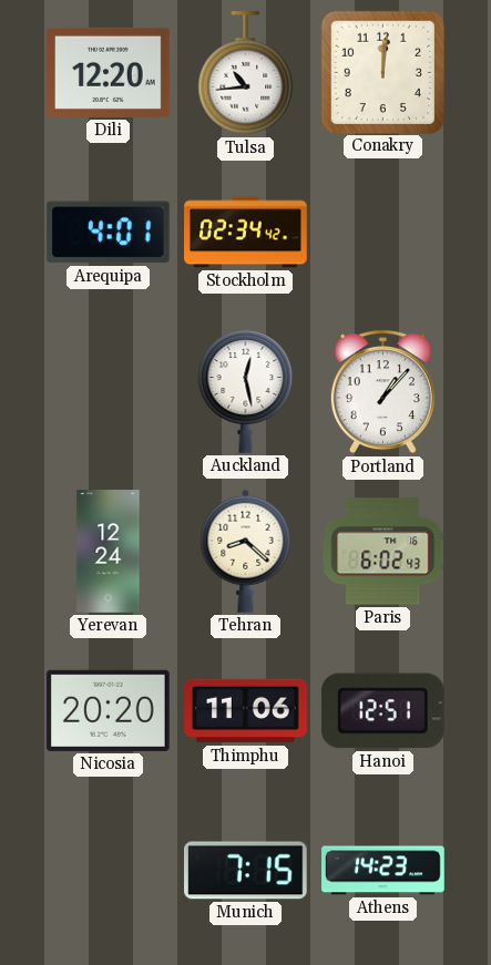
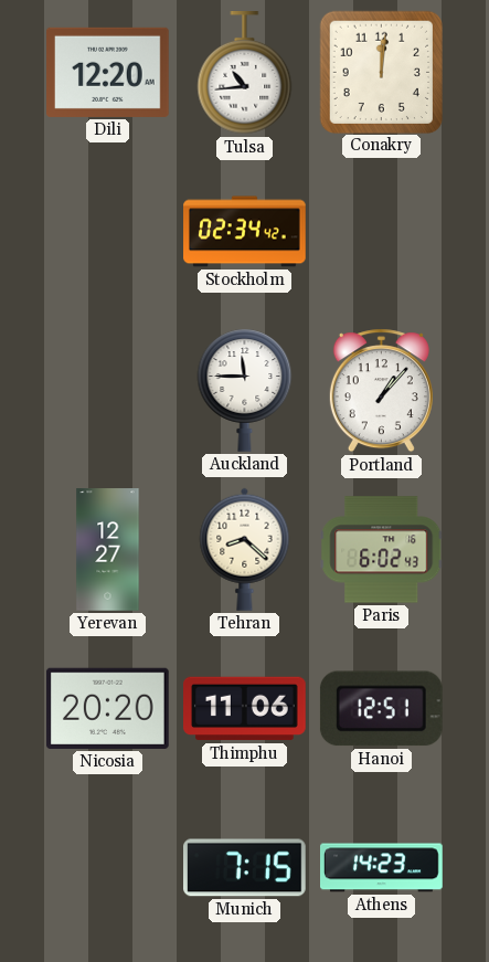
Arequipa: 4:01 -> none (108, 233)
Auckland: 12:28 -> 11:45 (245, 390)
Yerevan: 12:24 -> 12:27 (108, 550)
